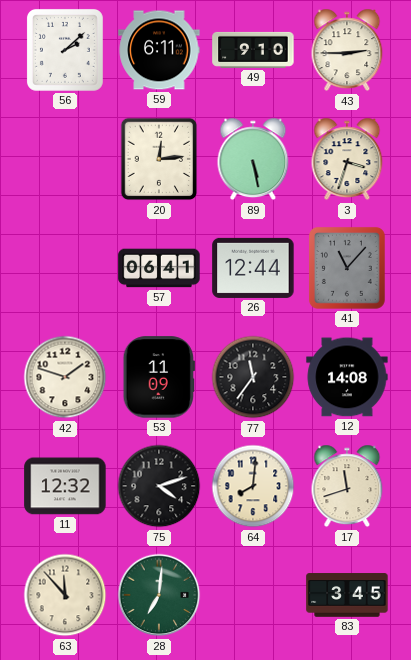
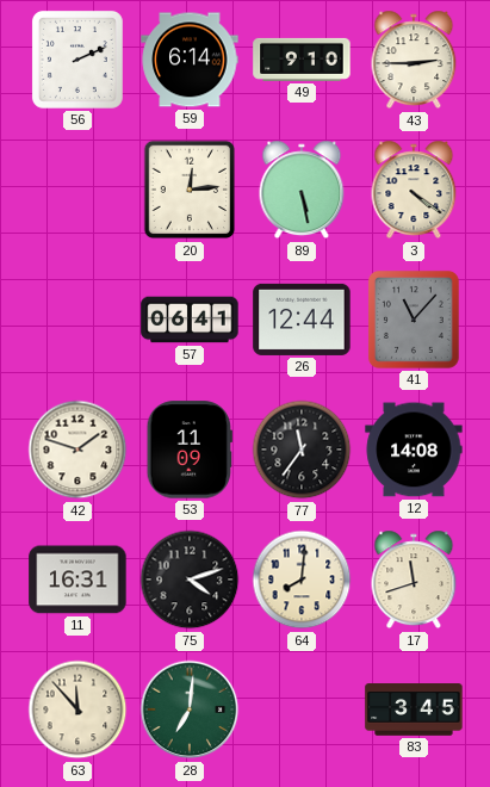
56: 2:08 -> 2:11 (77, 60)
59: 6:11 -> 6:14 (190, 60)
3: 3:33 -> 4:21 (414, 190)
11: 12:32 -> 16:31 (77, 580)
